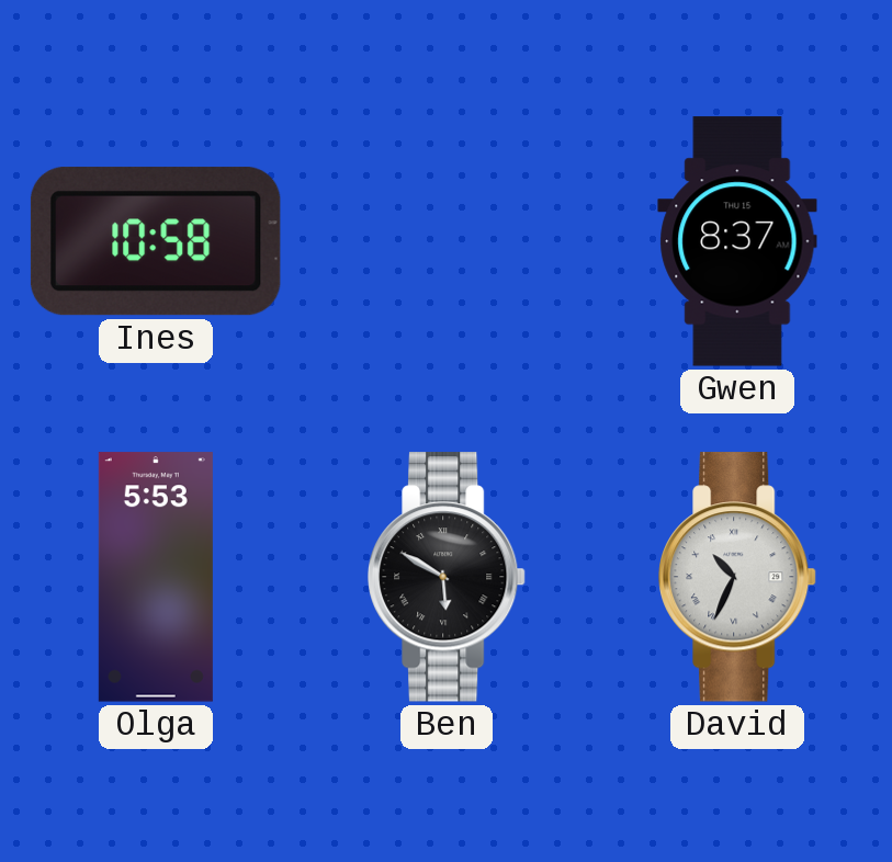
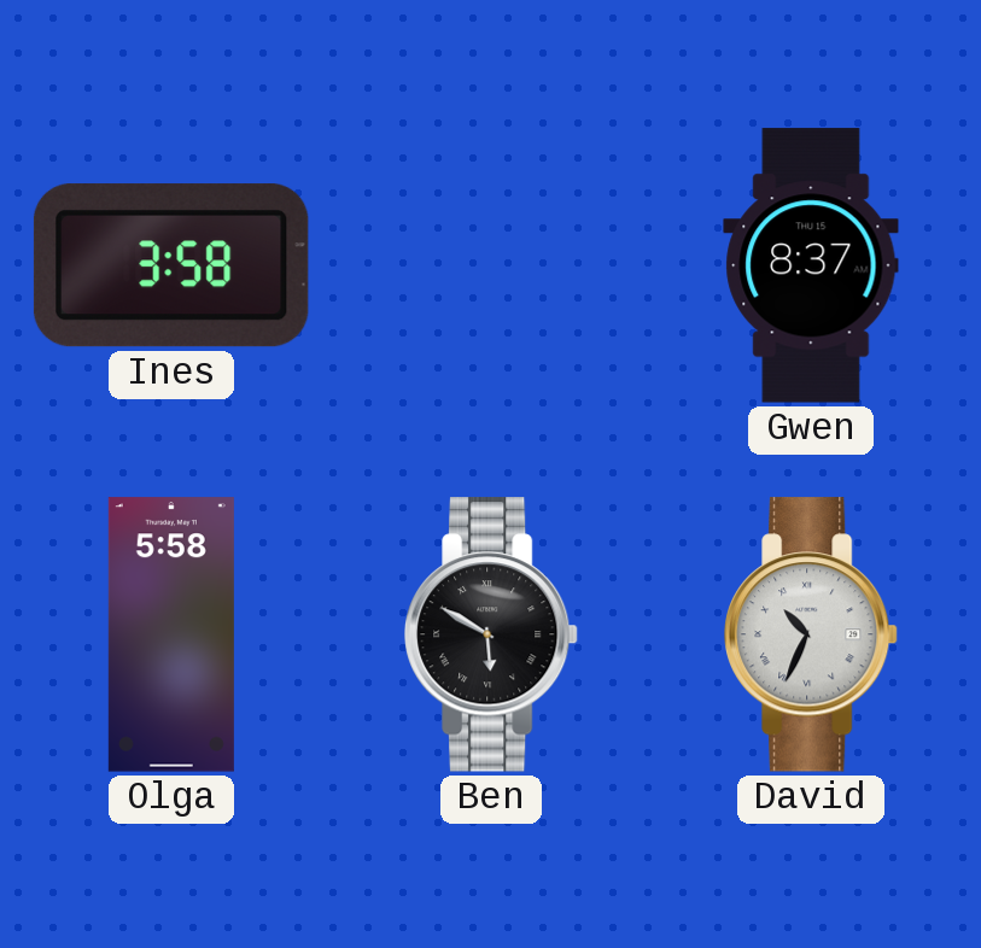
Ines: 10:58 -> 3:58 (171, 265)
Olga: 5:53 -> 5:58 (171, 634)
